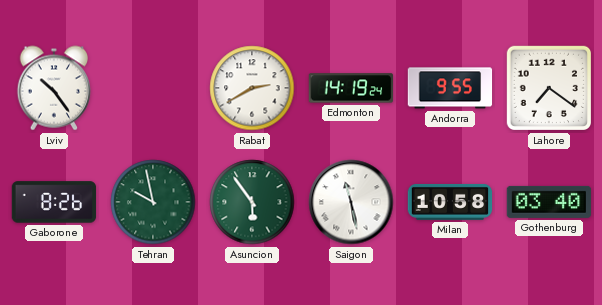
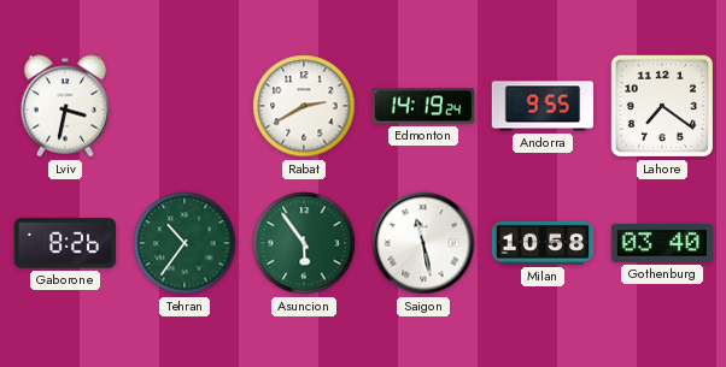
Lviv: 10:24 -> 3:32 (64, 106)
Tehran: 9:58 -> 10:36 (185, 243)
